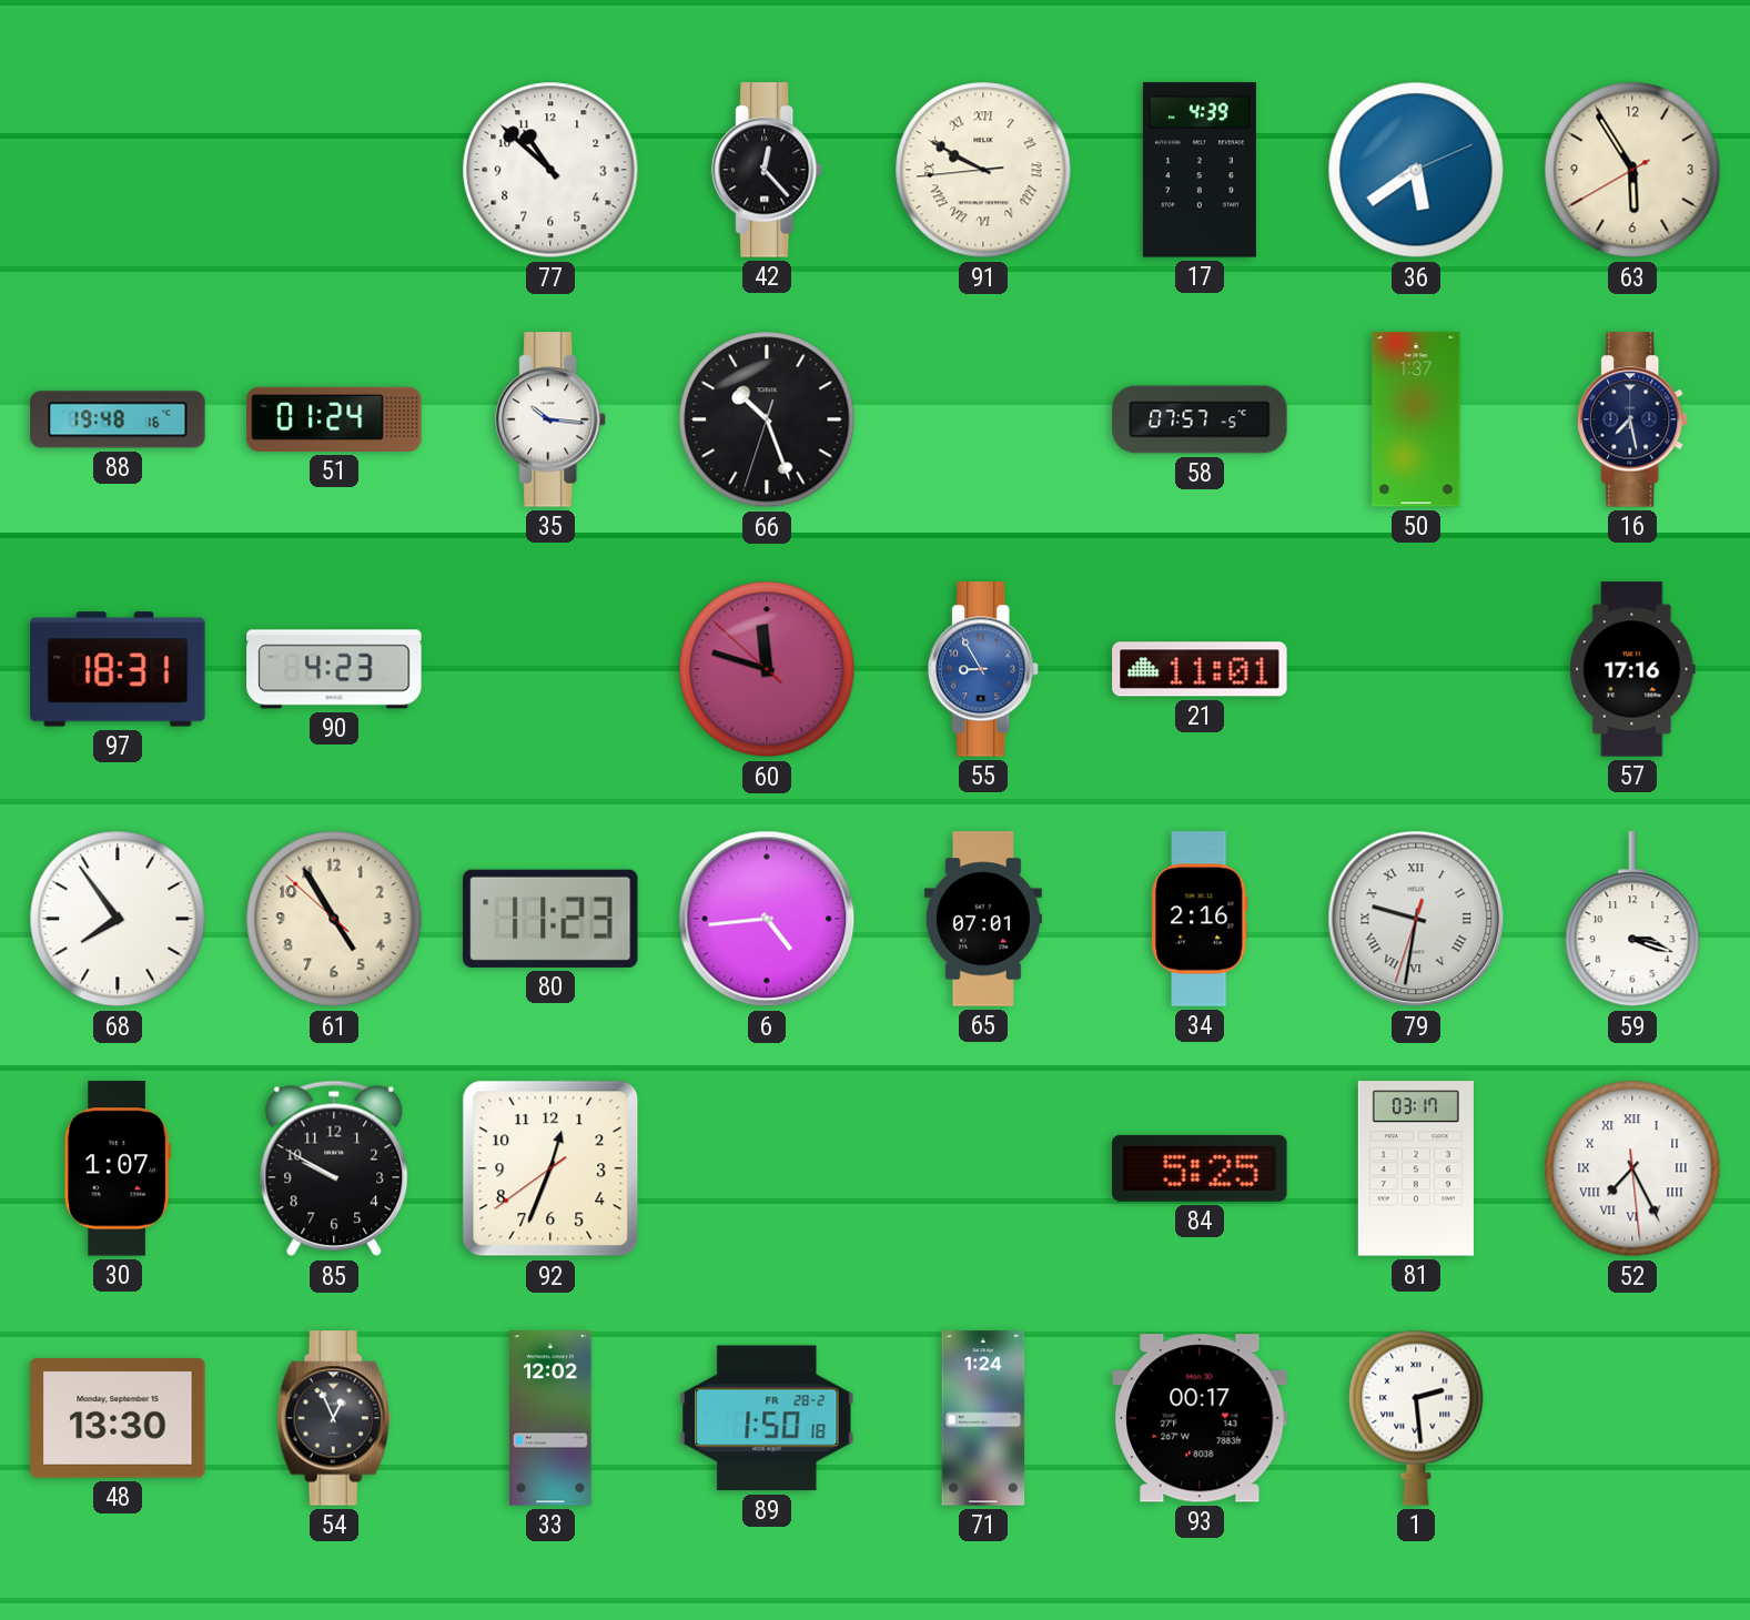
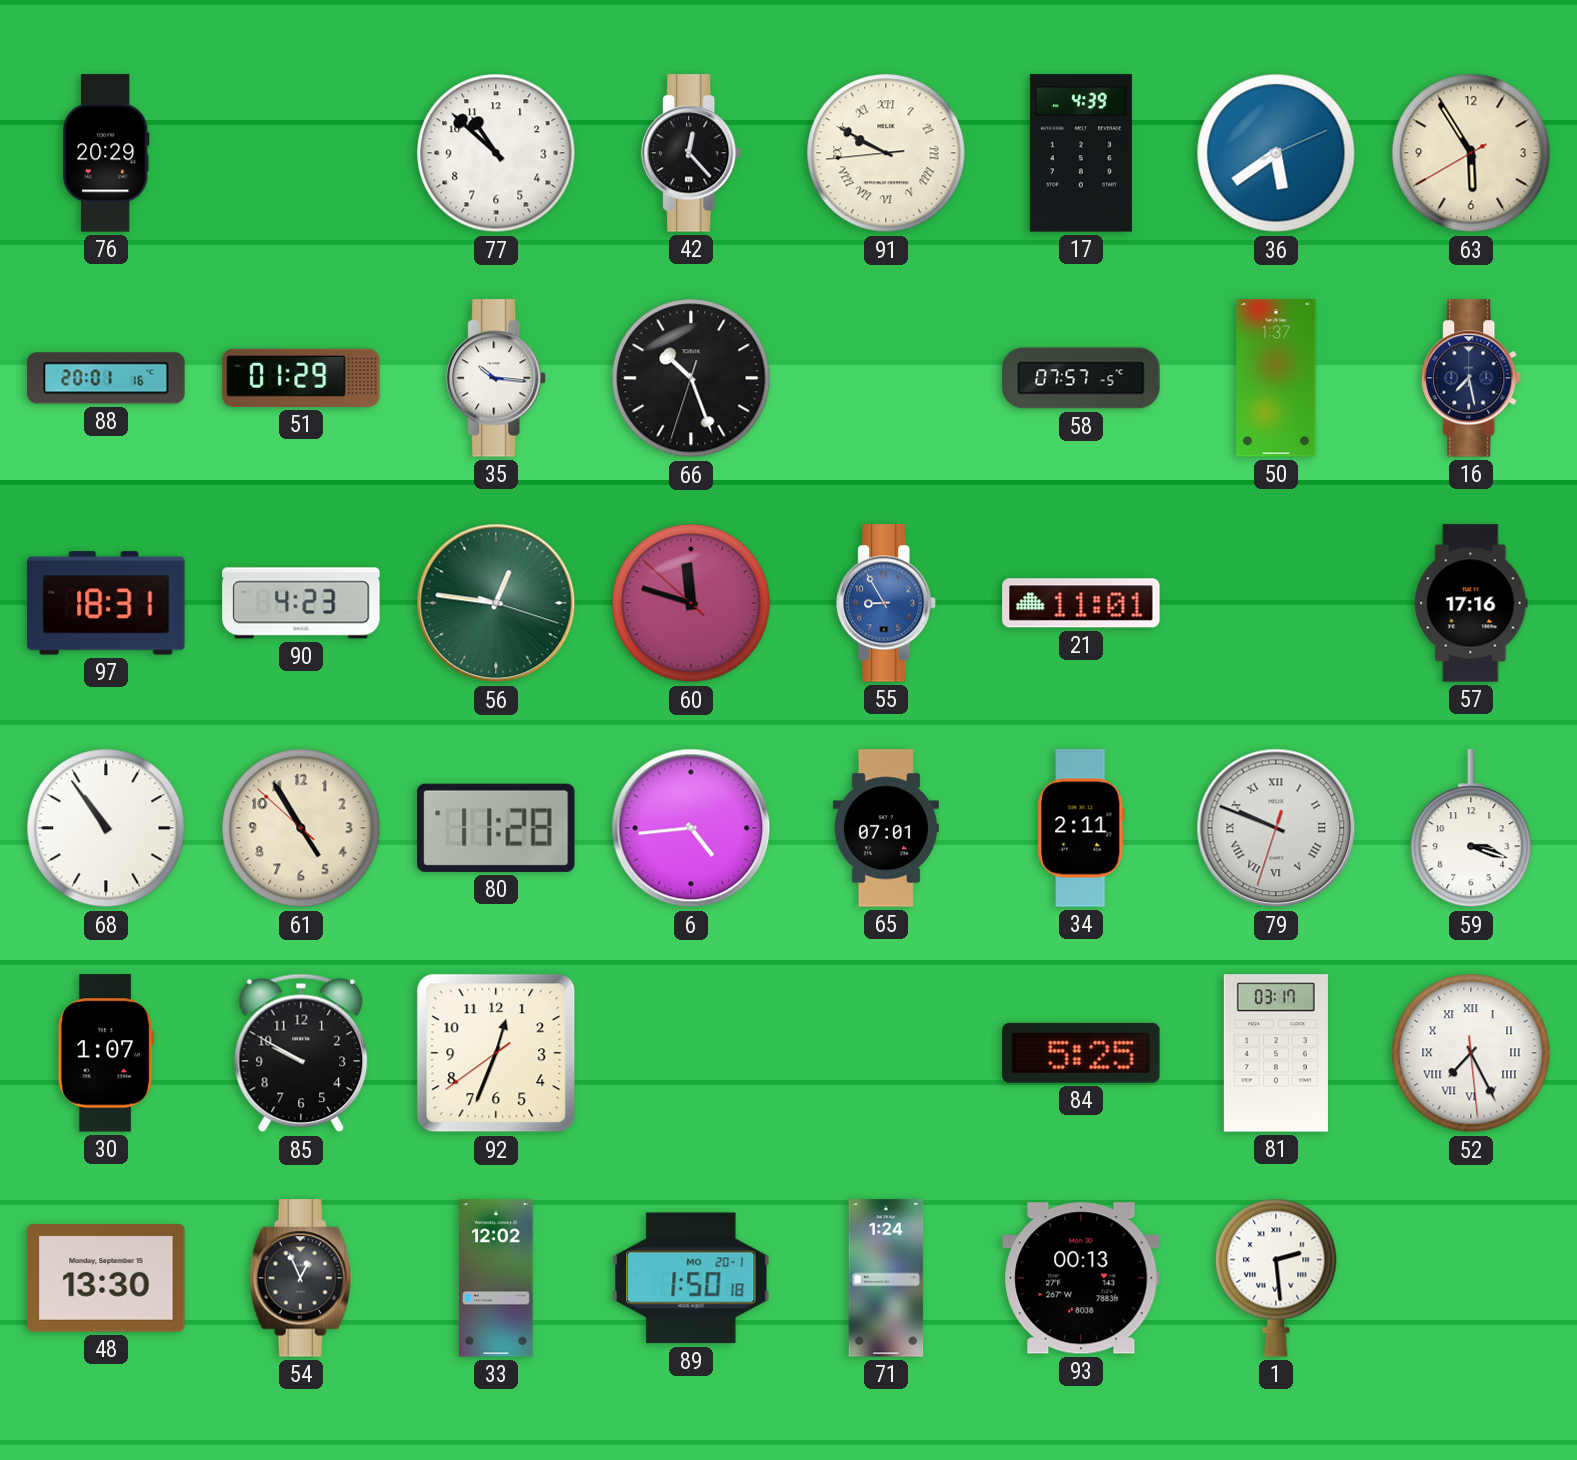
76: none -> 20:29 (106, 153)
88: 19:48 -> 20:01 (106, 378)
51: 01:24 -> 01:29 (301, 378)
56: none -> 12:46 (496, 603)
68: 7:54 -> 10:54 (106, 828)
80: 11:23 -> 11:28 (496, 828)
34: 2:16 -> 2:11 (1081, 828)
79: 9:31 -> 9:48 (1276, 828)
89 date: FR 28-2 -> MO 20-1 (691, 1278)
93: 00:17 -> 00:13 (1081, 1278)
